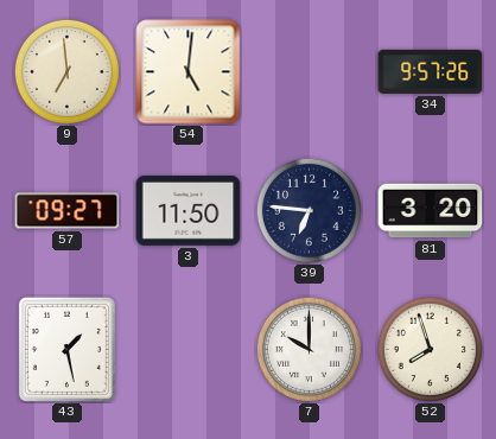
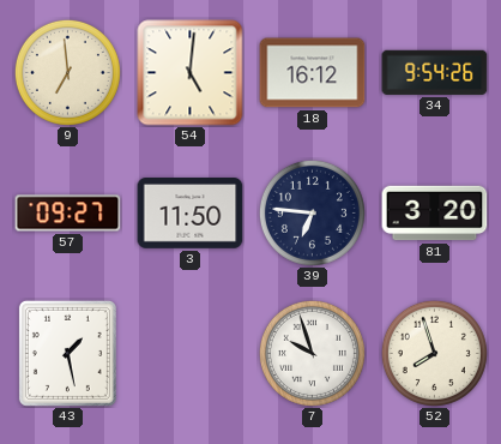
18: none -> 16:12 (313, 73)
34: 9:57 -> 9:54 (435, 72)
7: 10:00 -> 9:57 (312, 353)
